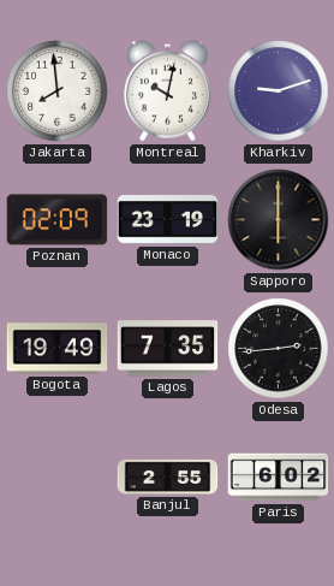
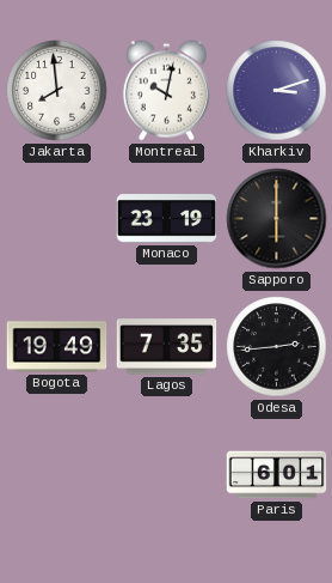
Kharkiv: 9:12 -> 3:12 (277, 91)
Poznan: 02:09 -> none (58, 220)
Banjul: 2:55 -> none (168, 477)
Paris: 6:02 -> 6:01 (277, 475)
